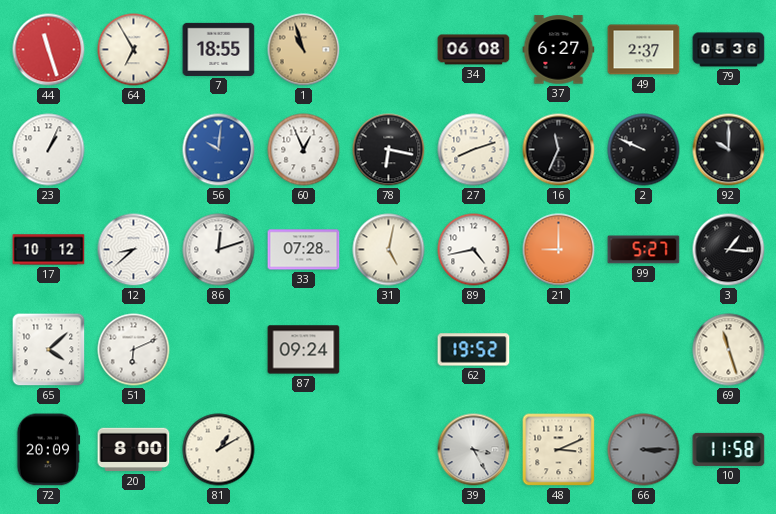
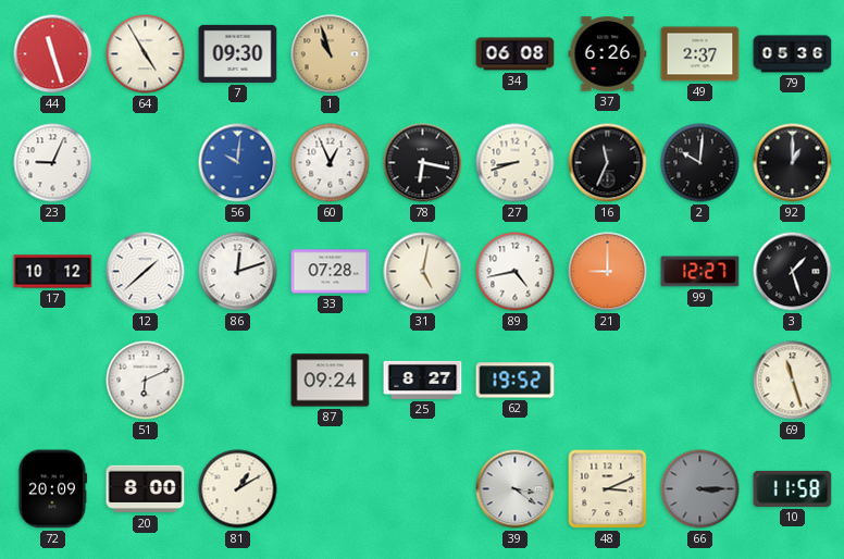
64: 6:55 -> 4:55 (146, 54)
7: 18:55 -> 09:30 (238, 53)
37: 6:27 -> 6:26 (608, 54)
23: 1:04 -> 9:04 (53, 163)
27: 8:12 -> 8:42 (516, 163)
2: 9:49 -> 10:01 (700, 163)
92: 10:00 -> 1:00 (793, 163)
12: 8:38 -> 1:38 (146, 272)
99: 5:27 -> 12:27 (700, 272)
3: 1:16 -> 1:27 (793, 272)
65: 4:08 -> none (49, 350)
25: none -> 8:27 (423, 380)
39: 3:25 -> 3:21 (516, 489)
